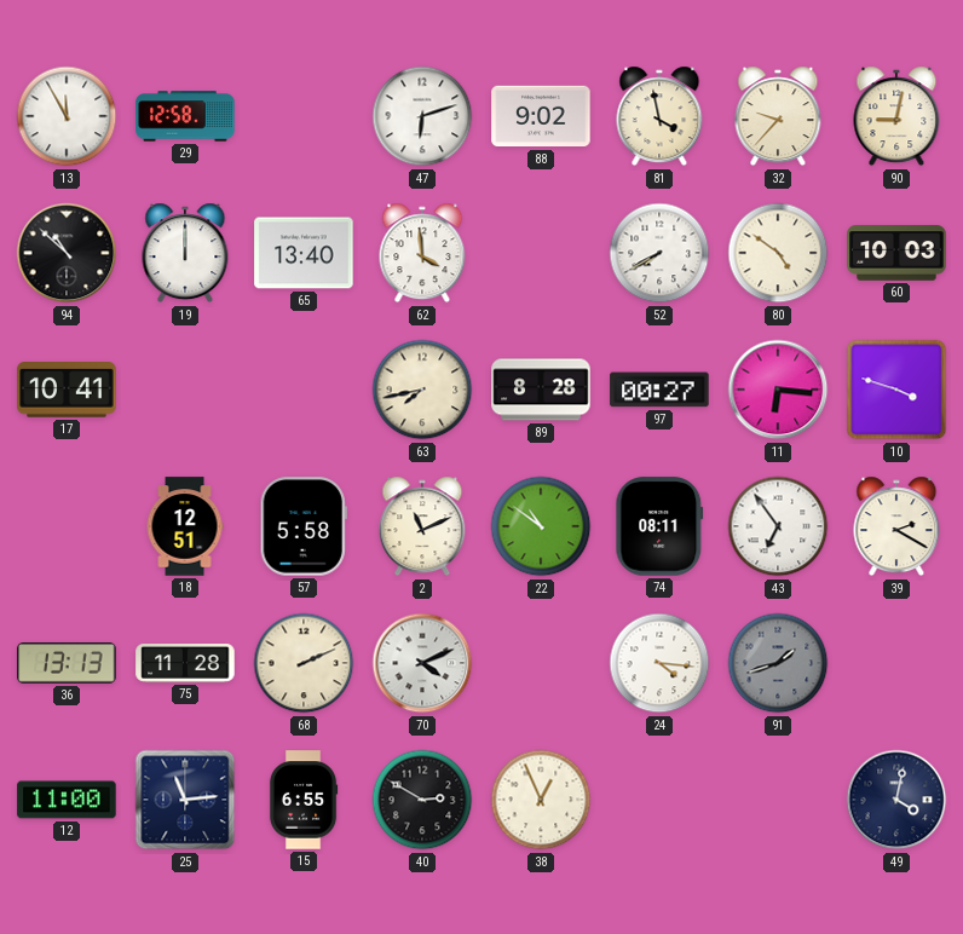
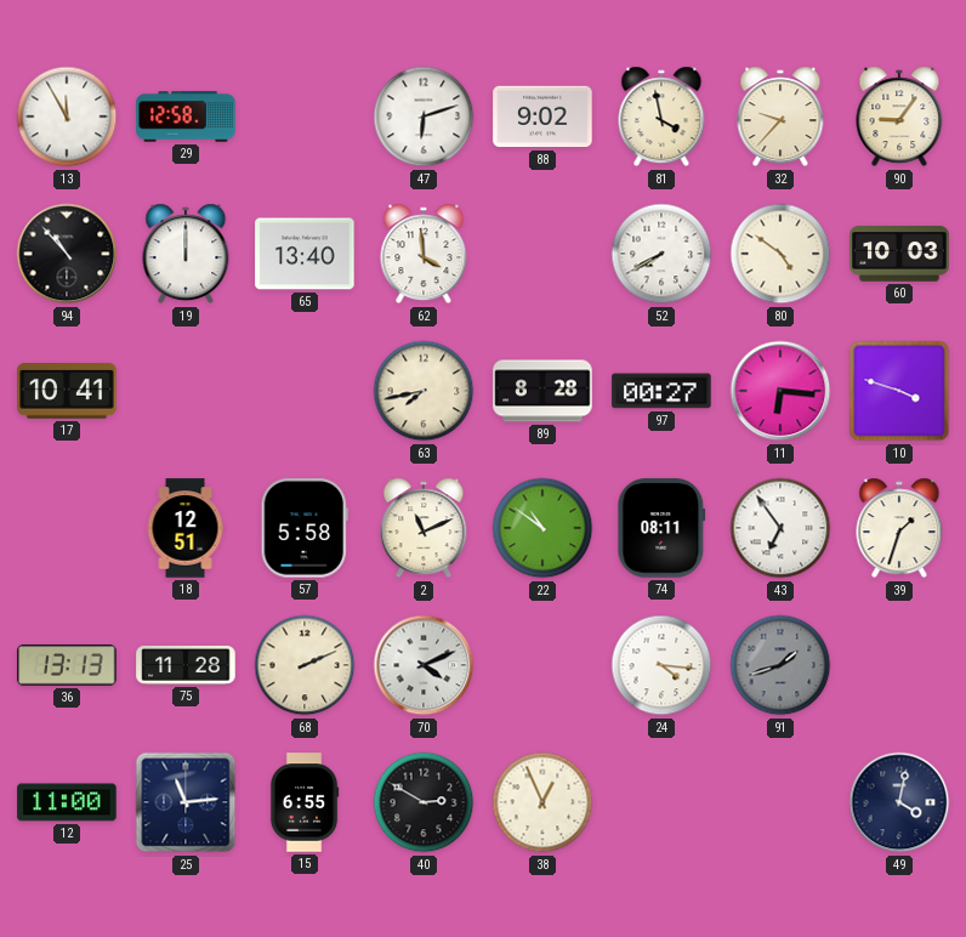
90: 9:02 -> 9:06 (899, 117)
94: 10:52 -> 10:53 (67, 254)
39: 2:20 -> 1:33 (899, 528)
